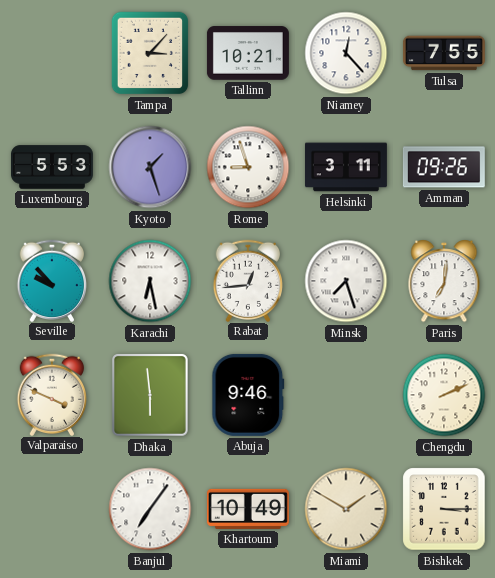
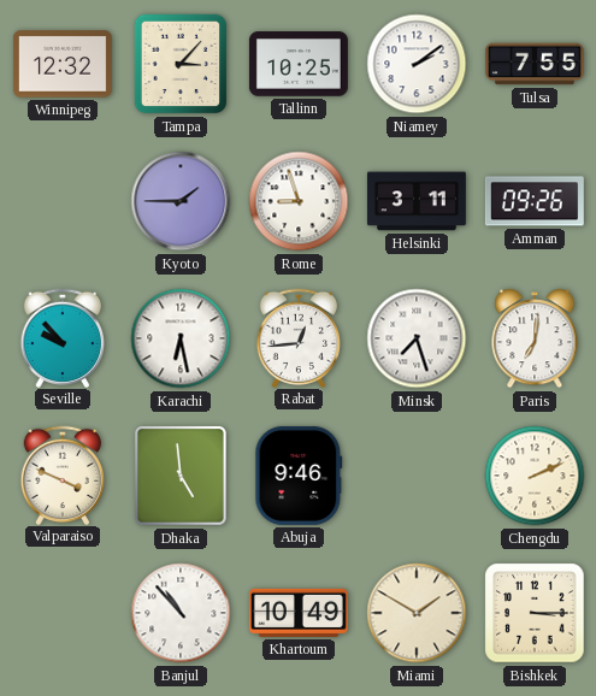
Winnipeg: none -> 12:32 (63, 64)
Tallinn: 10:21 -> 10:25 (299, 64)
Niamey: 12:23 -> 2:09 (417, 64)
Luxembourg: 5:53 -> none (52, 167)
Kyoto: 1:27 -> 1:45 (181, 201)
Dhaka: 5:59 -> 4:59 (181, 476)
Banjul: 7:06 -> 10:53 (181, 613)
